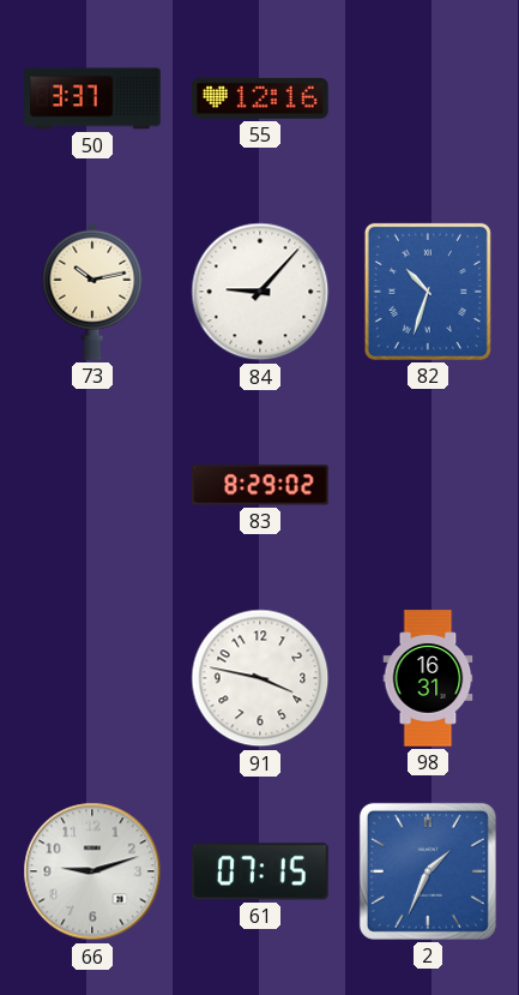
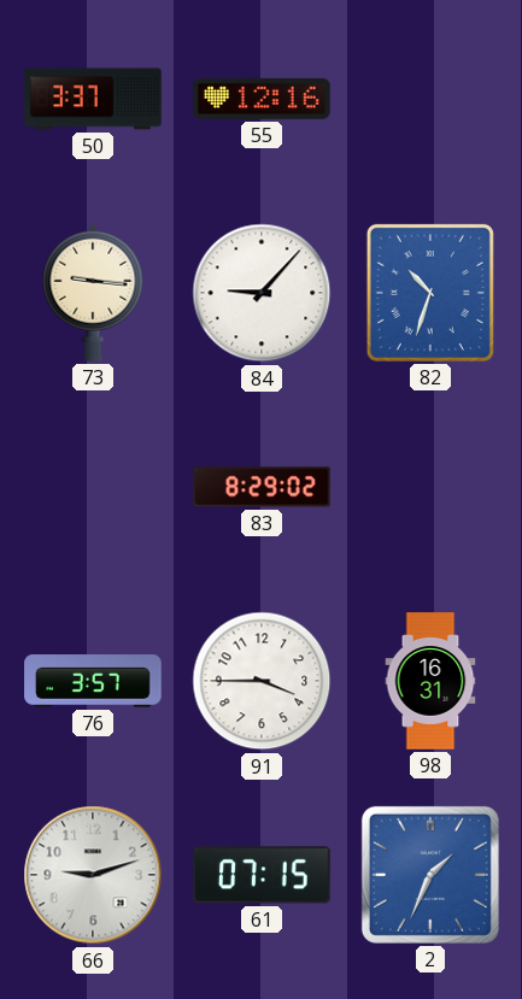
73: 10:13 -> 9:16 (93, 293)
76: none -> 3:57 (93, 681)
91: 3:47 -> 3:45 (262, 681)
